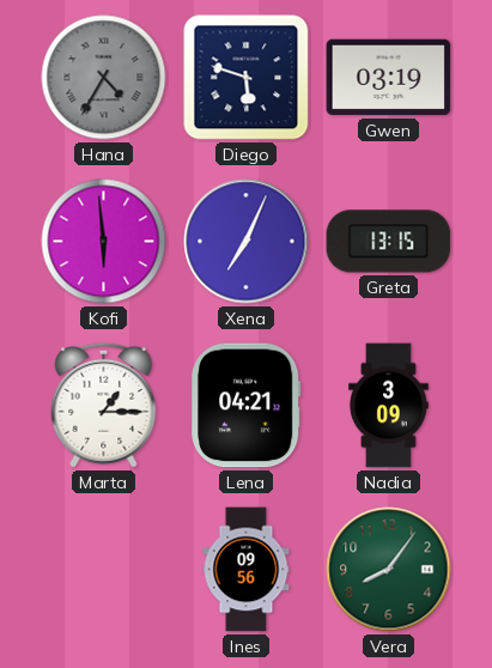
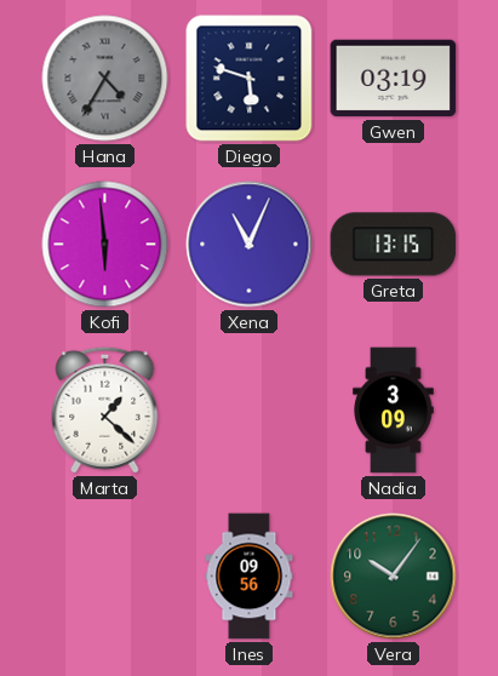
Xena: 7:04 -> 11:04 (250, 245)
Marta: 1:15 -> 1:22 (105, 409)
Lena: 04:21 -> none (247, 406)
Vera: 8:06 -> 10:06 (394, 577)
